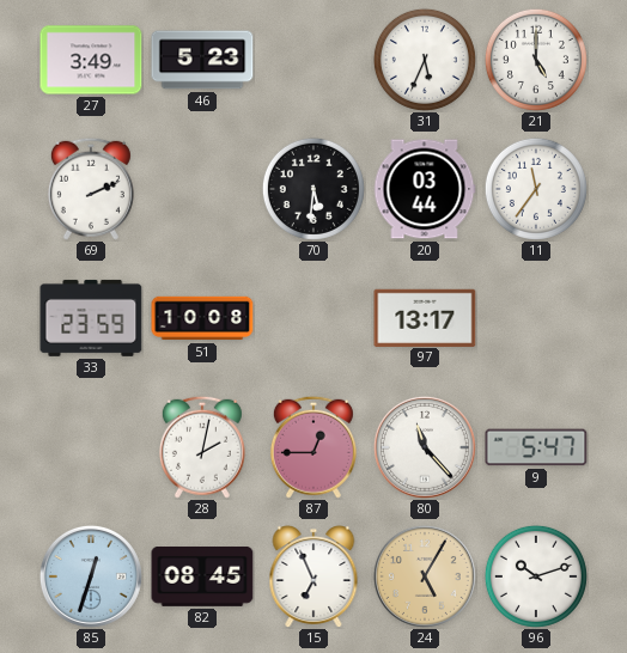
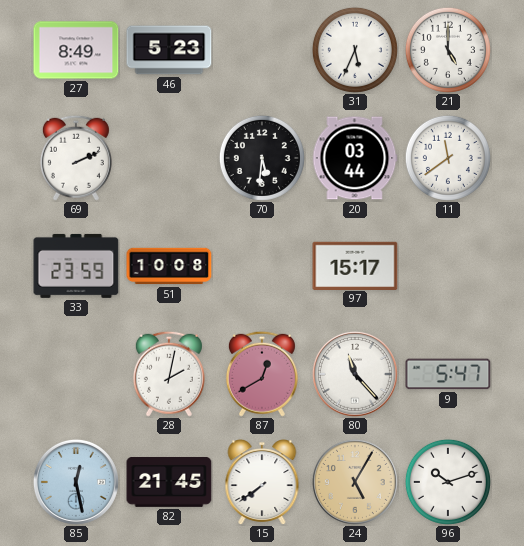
27: 3:49 -> 8:49 (76, 50)
11: 11:36 -> 11:39 (448, 158)
97: 13:17 -> 15:17 (355, 265)
87: 12:45 -> 12:40 (262, 374)
85: 12:33 -> 12:28 (76, 482)
82: 08:45 -> 21:45 (169, 483)
15: 6:56 -> 7:39 (262, 482)
